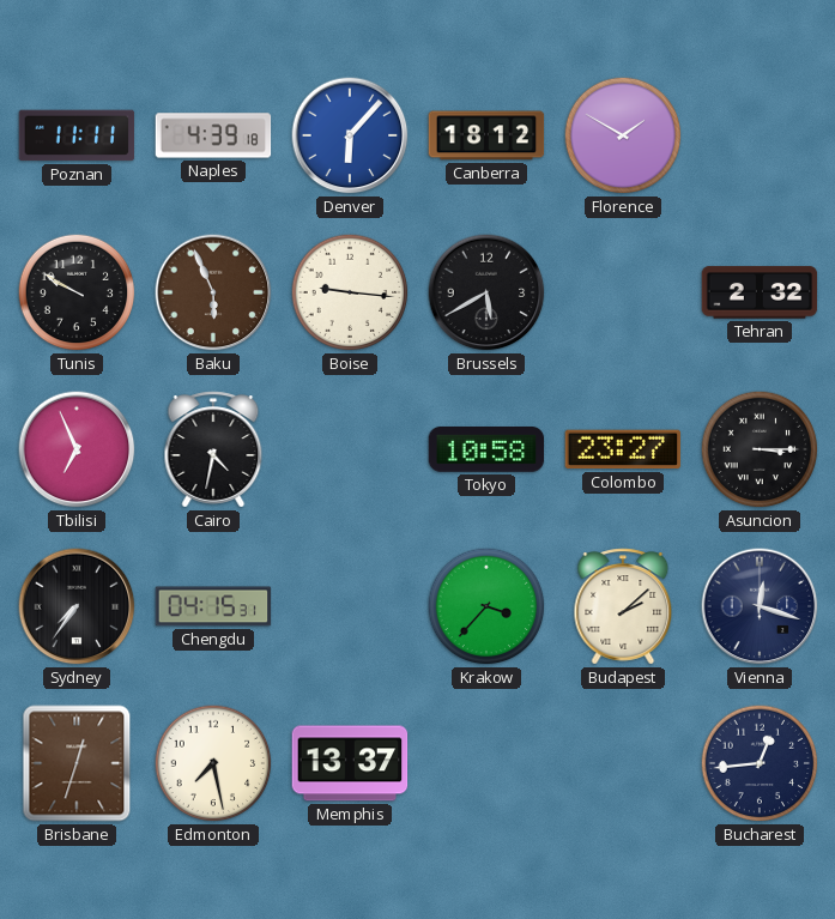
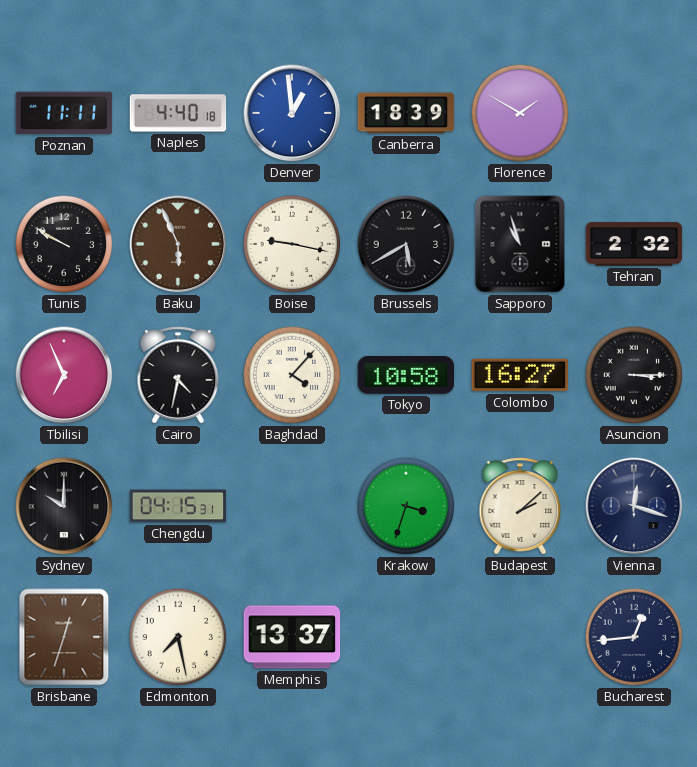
Naples: 4:39 -> 4:40 (178, 113)
Denver: 6:07 -> 12:59 (292, 113)
Canberra: 18:12 -> 18:39 (406, 113)
Boise: 9:16 -> 9:17 (292, 244)
Sapporo: none -> 10:57 (520, 244)
Baghdad: none -> 4:07 (292, 375)
Colombo: 23:27 -> 16:27 (519, 375)
Sydney: 7:36 -> 10:00 (64, 506)
Krakow: 3:37 -> 3:33 (406, 506)
